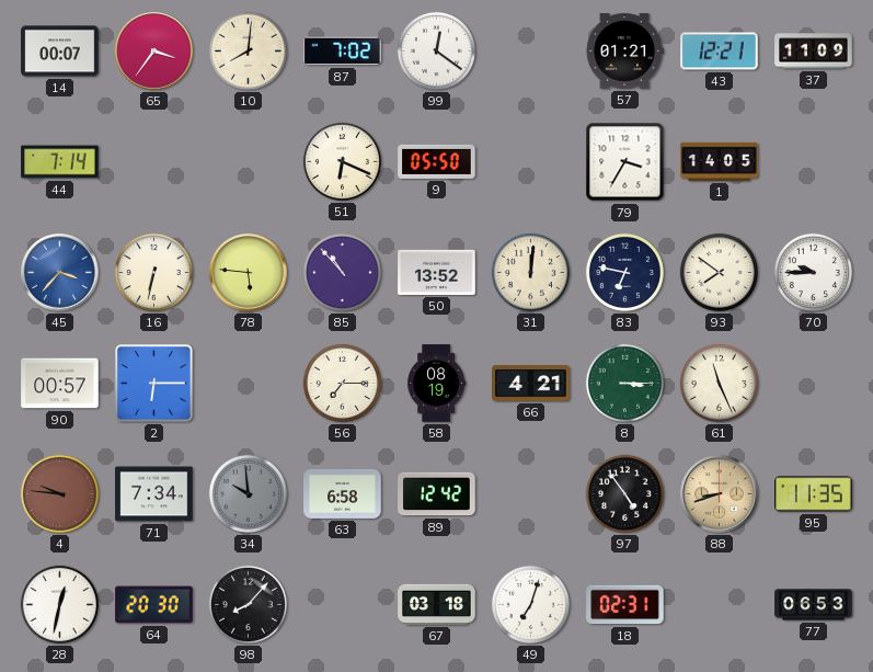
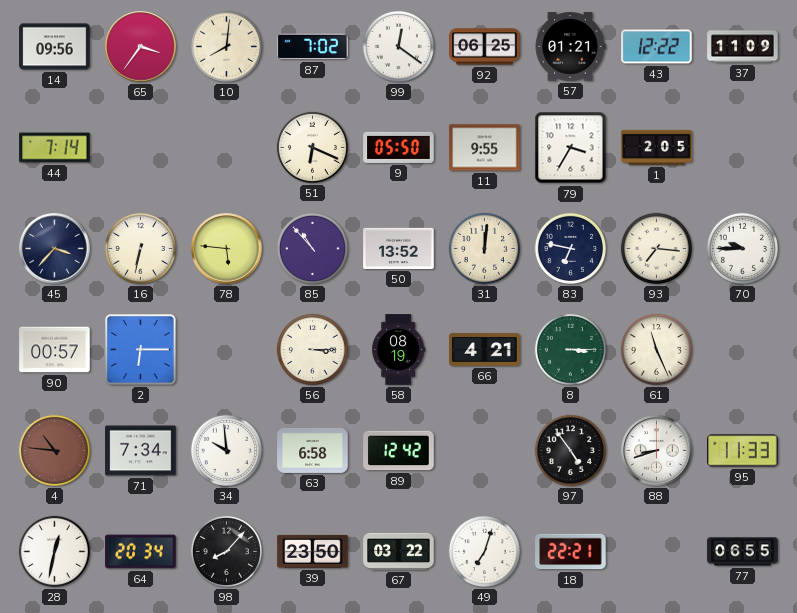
14: 00:07 -> 09:56 (55, 47)
92: none -> 06:25 (485, 47)
43: 12:21 -> 12:22 (657, 47)
11: none -> 9:55 (485, 148)
1: 14:05 -> 2:05 (657, 147)
45 dial: blue -> navy (55, 249)
93: 7:51 -> 7:16 (656, 248)
56: 7:15 -> 3:15 (312, 349)
4: 9:46 -> 10:46 (54, 450)
34 dial: grey -> white (226, 450)
88 dial: champagne -> white (657, 451)
95: 11:35 -> 11:33 (743, 451)
64: 20:30 -> 20:34 (141, 552)
39: none -> 23:50 (313, 551)
67: 03:18 -> 03:22 (399, 551)
18: 02:31 -> 22:21 (571, 552)
77: 06:53 -> 06:55 (743, 552)
